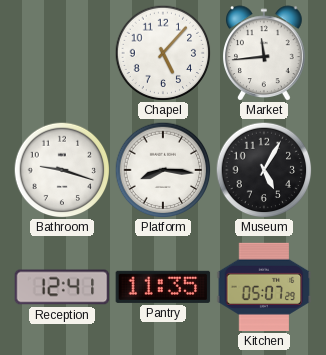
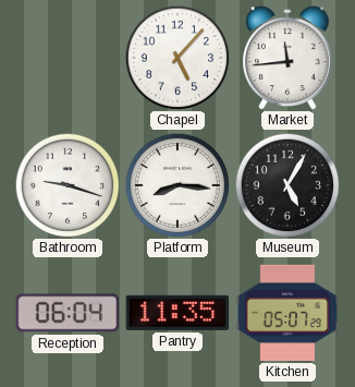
Reception: 12:41 -> 06:04 (68, 313)
